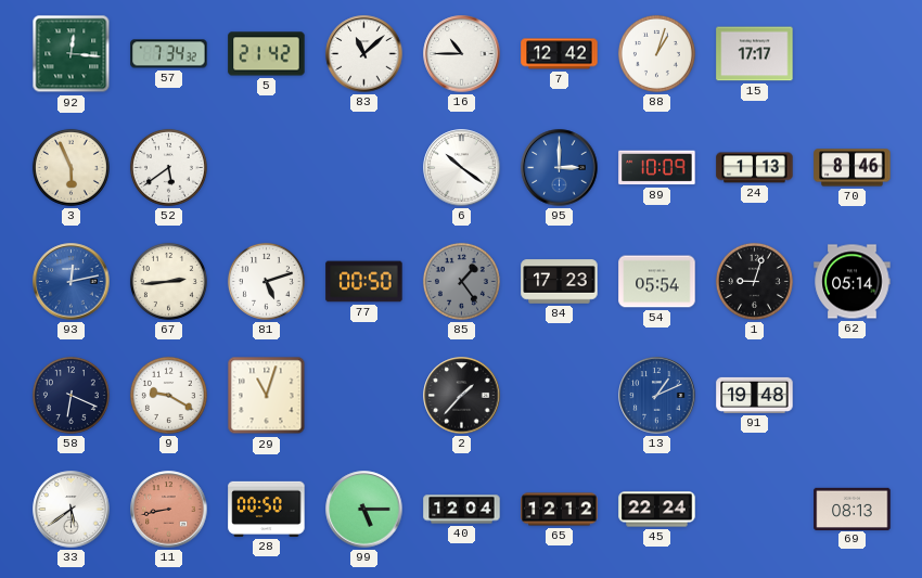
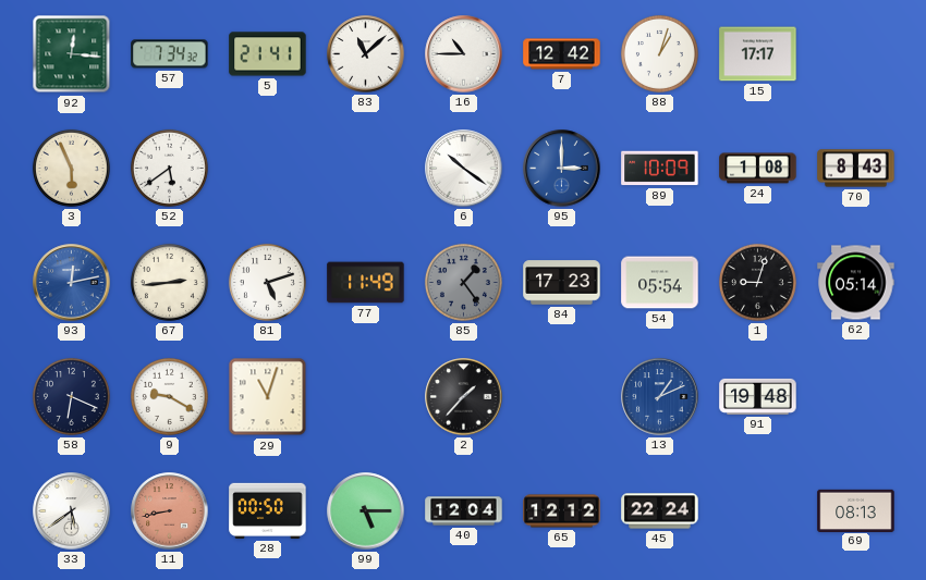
5: 21:42 -> 21:41 (268, 54)
24: 1:13 -> 1:08 (758, 169)
70: 8:46 -> 8:43 (856, 169)
77: 00:50 -> 11:49 (366, 283)
